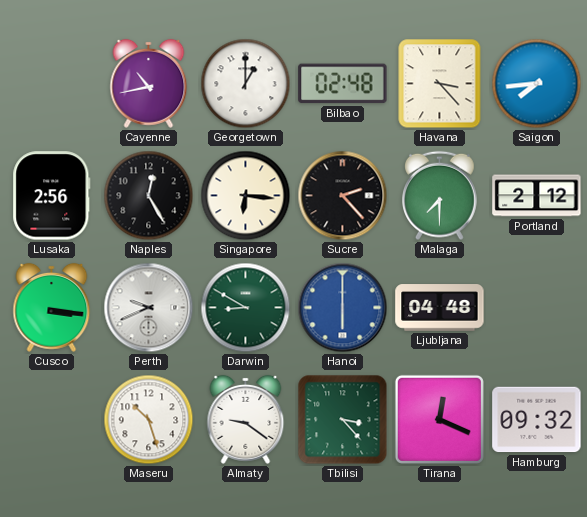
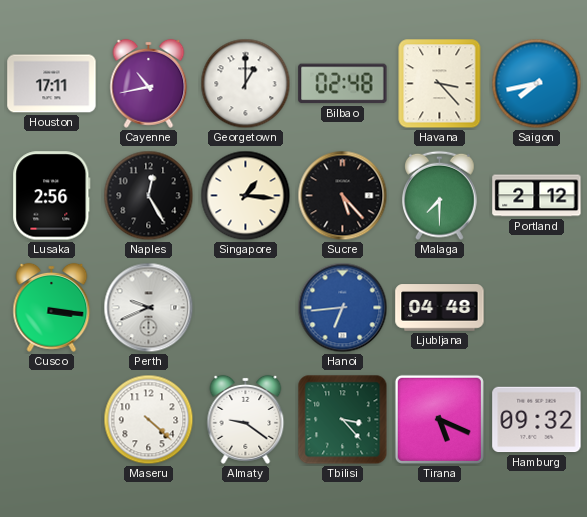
Houston: none -> 17:11 (52, 84)
Saigon: 7:44 -> 7:43 (537, 84)
Singapore: 6:16 -> 1:16 (246, 196)
Sucre: 2:23 -> 5:23 (343, 196)
Darwin: 8:50 -> none (246, 308)
Hanoi: 6:00 -> 6:44 (343, 308)
Maseru: 10:27 -> 4:22 (149, 420)
Tirana: 12:19 -> 5:19 (439, 419)
